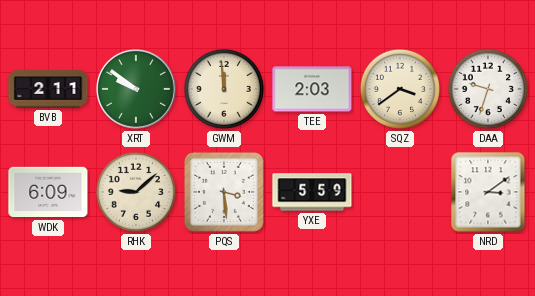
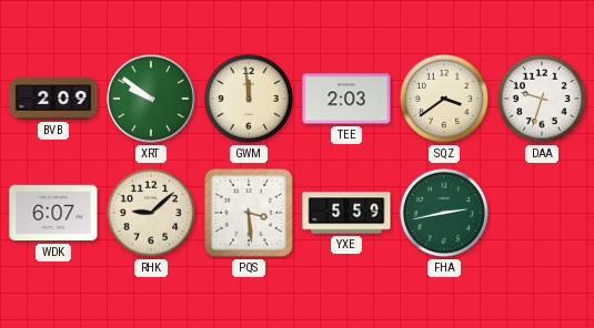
BVB: 2:11 -> 2:09 (53, 99)
WDK: 6:09 -> 6:07 (53, 213)
FHA: none -> 2:43 (444, 213)
NRD: 3:09 -> none (488, 192)
